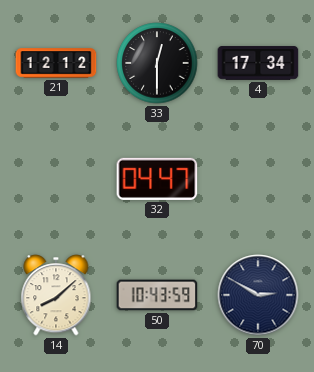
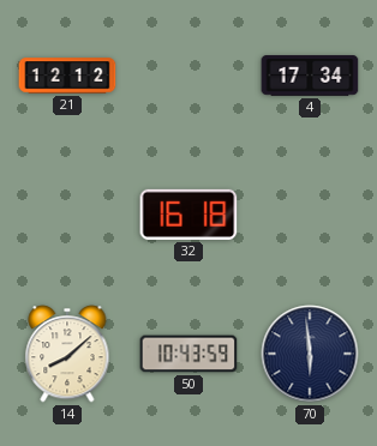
33: 12:30 -> none (157, 63)
32: 04:47 -> 16:18 (188, 215)
70: 2:50 -> 5:59 (310, 354)
